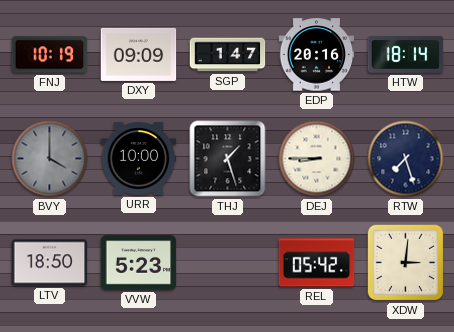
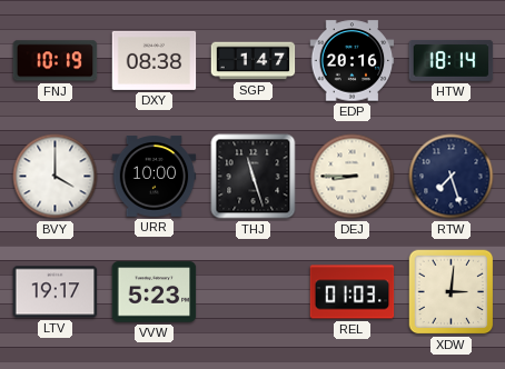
DXY: 09:09 -> 08:38 (155, 60)
BVY dial: grey -> white (56, 177)
THJ: 1:27 -> 11:27 (254, 177)
LTV: 18:50 -> 19:17 (56, 292)
REL: 05:42 -> 01:03 (353, 292)
